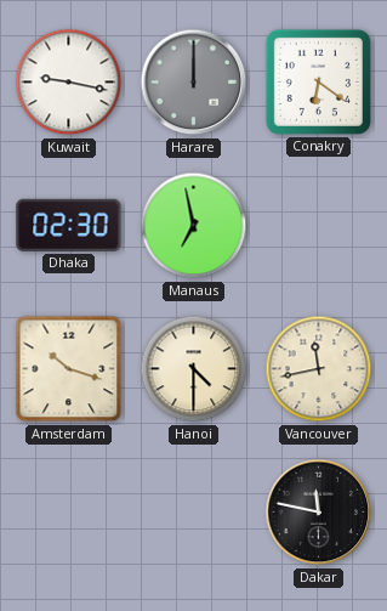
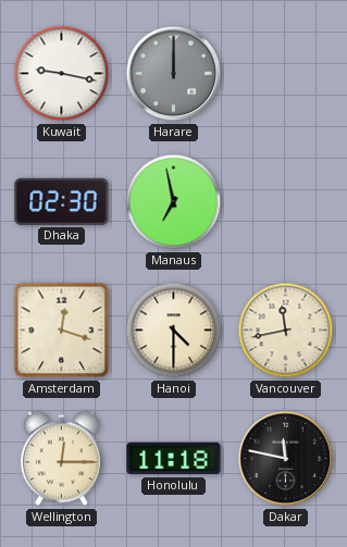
Conakry: 6:21 -> none (318, 81)
Amsterdam: 10:18 -> 12:18 (62, 331)
Wellington: none -> 12:15 (61, 459)
Honolulu: none -> 11:18 (174, 459)
